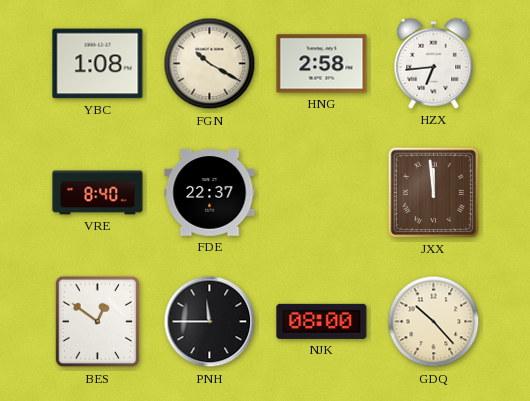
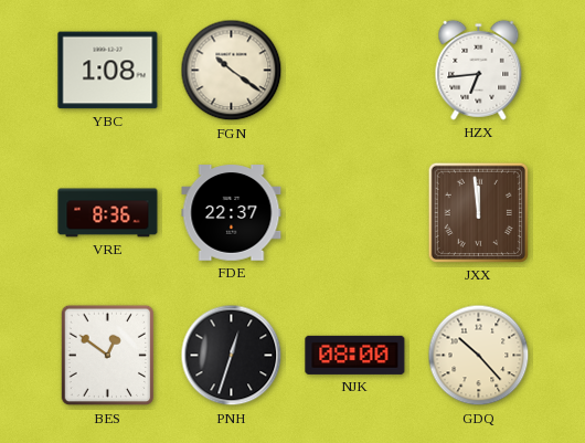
FGN: 10:20 -> 10:21 (232, 71)
HNG: 2:58 -> none (322, 64)
VRE: 8:40 -> 8:36 (108, 213)
PNH: 11:45 -> 12:33 (232, 356)
